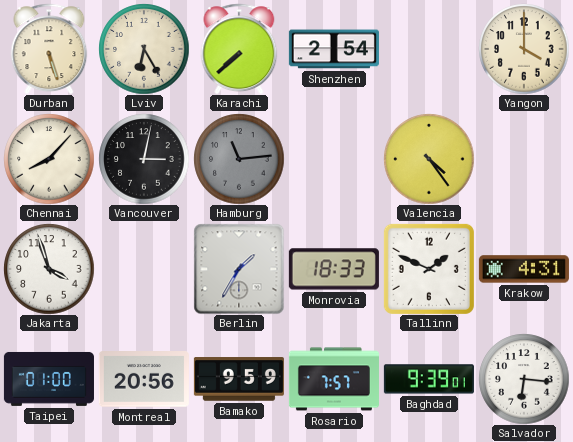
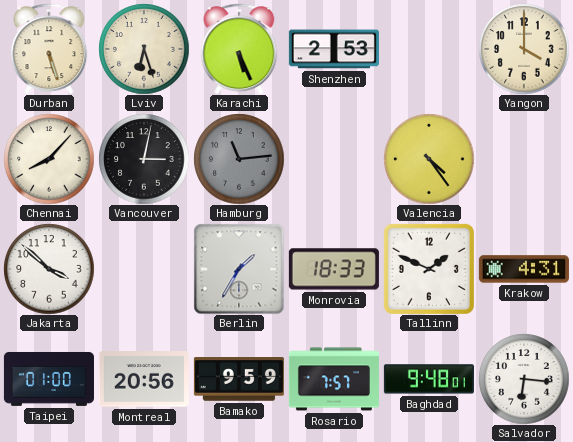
Lviv: 6:25 -> 6:27 (144, 49)
Karachi: 7:38 -> 5:26 (239, 49)
Shenzhen: 2:54 -> 2:53 (334, 49)
Jakarta: 3:57 -> 3:52 (49, 269)
Baghdad: 9:39 -> 9:48 (429, 379)
